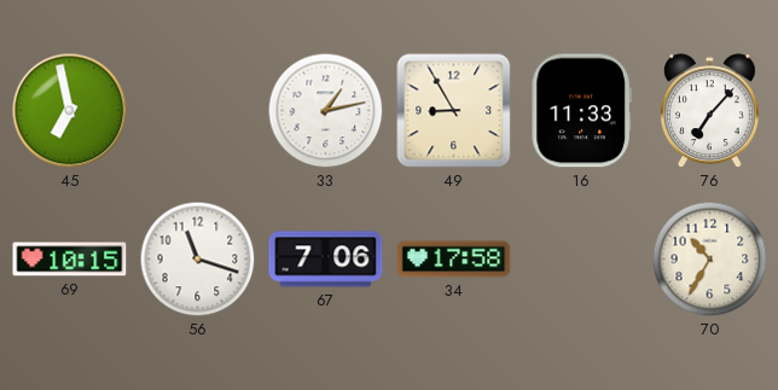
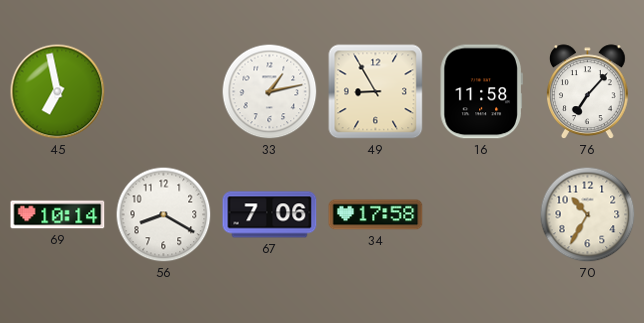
16: 11:33 -> 11:58 (481, 92)
69: 10:15 -> 10:14 (58, 215)
56: 11:18 -> 8:20 (164, 215)
